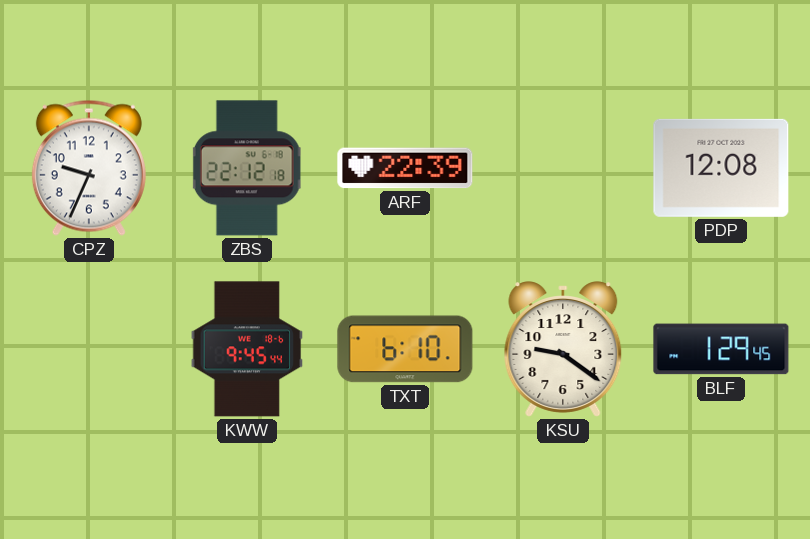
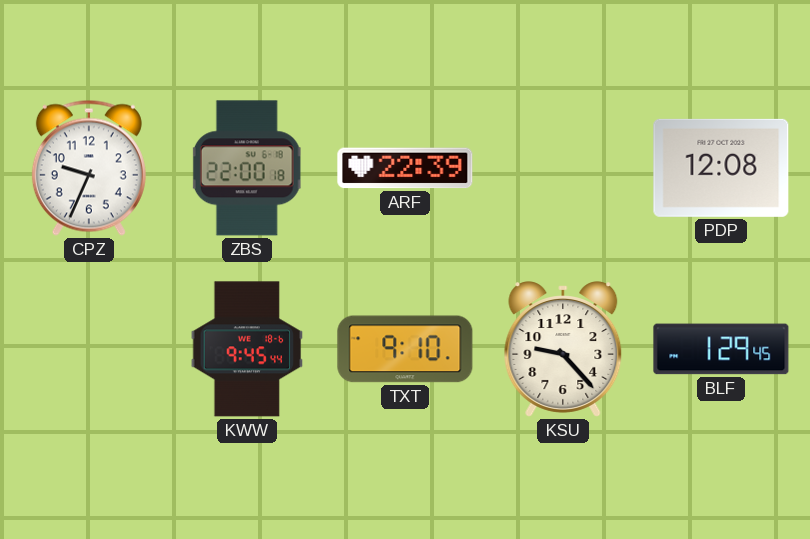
ZBS: 22:12 -> 22:00 (247, 168)
TXT: 6:10 -> 9:10 (405, 349)
KSU: 9:21 -> 9:23 (563, 349)
